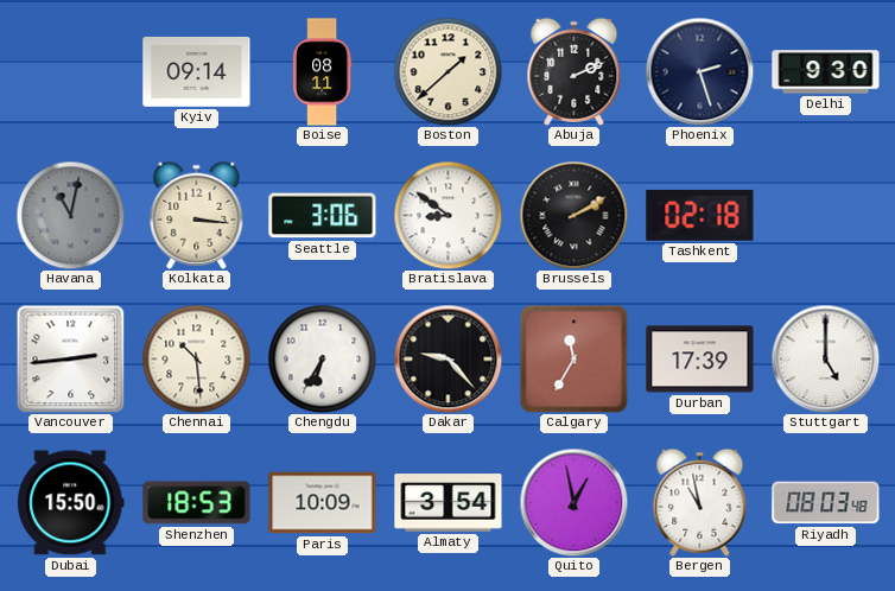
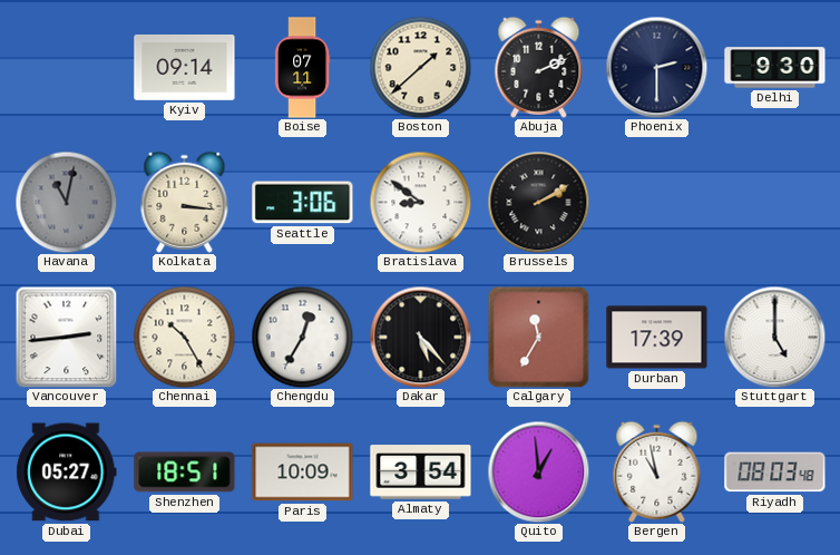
Boise: 08:11 -> 07:11 (302, 68)
Phoenix: 2:27 -> 2:30 (656, 67)
Tashkent: 02:18 -> none (700, 215)
Chennai: 10:29 -> 10:25 (184, 337)
Chengdu: 6:35 -> 12:35 (302, 337)
Dakar: 9:23 -> 5:23 (420, 337)
Dubai: 15:50 -> 05:27 (67, 473)
Shenzhen: 18:53 -> 18:51 (185, 473)
Quito: 12:58 -> 12:59 (538, 471)
